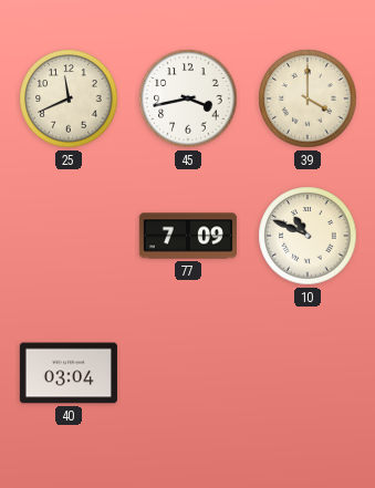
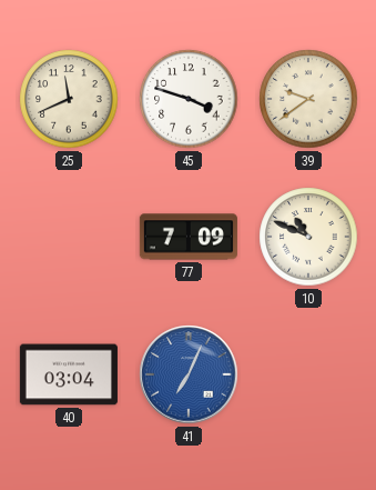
45: 3:43 -> 3:48 (189, 99)
39: 4:00 -> 9:39 (308, 99)
41: none -> 7:04 (189, 374)
